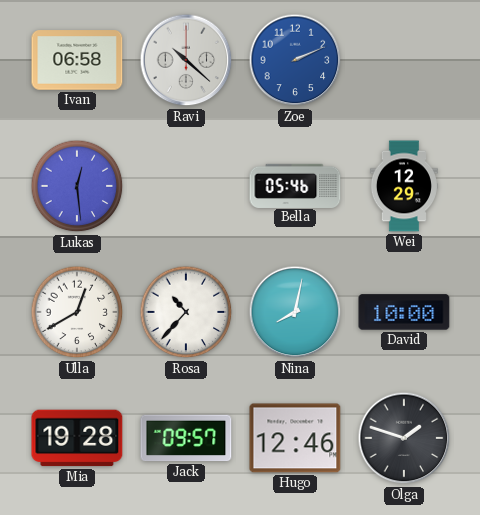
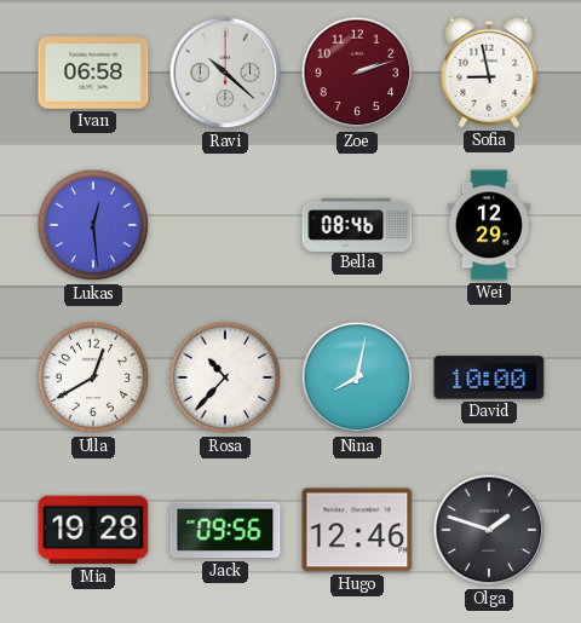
Zoe: 2:11 -> 2:12 (357, 73)
Zoe dial: blue -> burgundy (357, 73)
Sofia: none -> 8:58 (489, 73)
Bella: 05:46 -> 08:46 (357, 224)
Jack: 09:57 -> 09:56 (225, 530)
